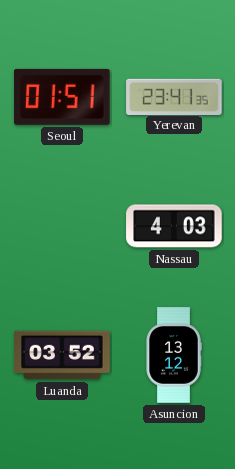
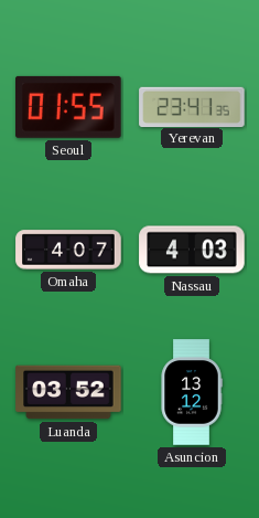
Seoul: 01:51 -> 01:55 (69, 107)
Omaha: none -> 4:07 (68, 250)
